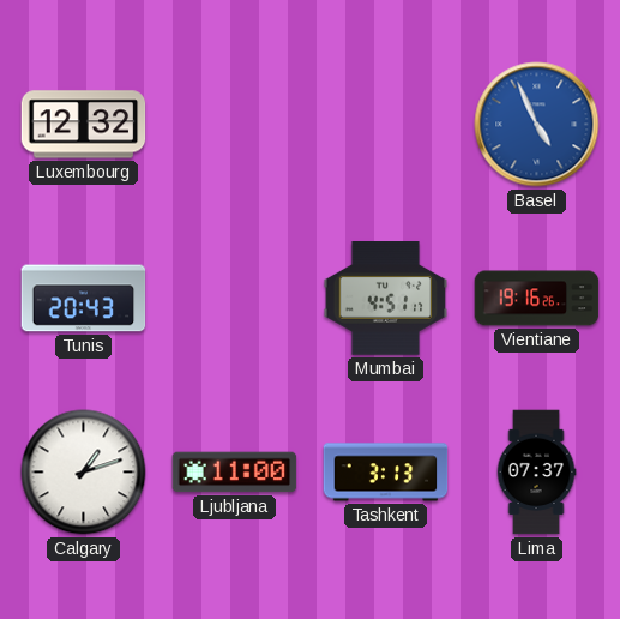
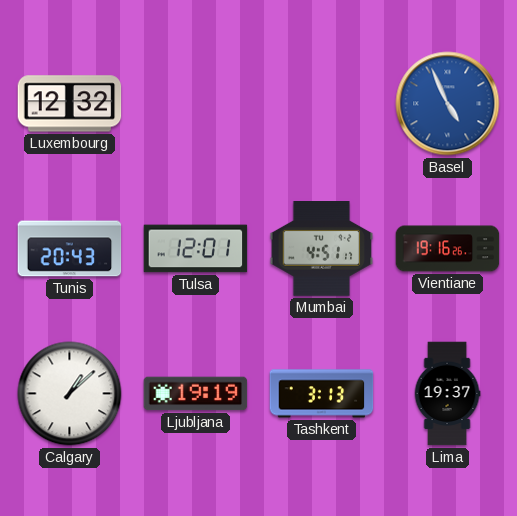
Tulsa: none -> 12:01 (196, 249)
Calgary: 1:12 -> 1:08 (70, 394)
Ljubljana: 11:00 -> 19:19 (196, 394)
Lima: 07:37 -> 19:37 (447, 394)
